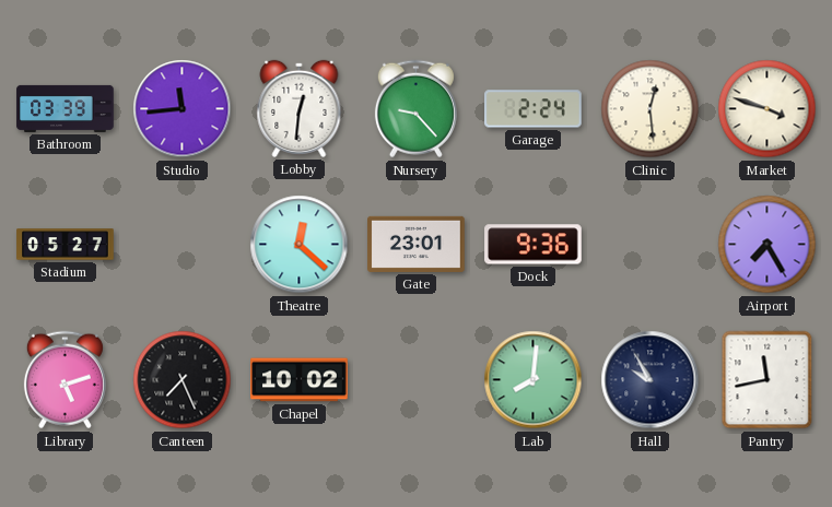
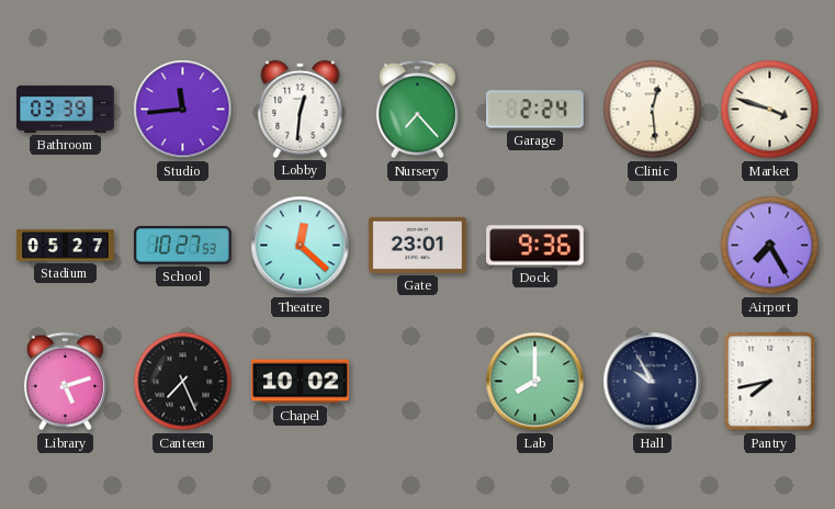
Nursery: 9:23 -> 7:23 (417, 110)
School: none -> 10:27 (183, 246)
Lab: 8:01 -> 8:00 (535, 382)
Pantry: 11:43 -> 7:43 (770, 382)
